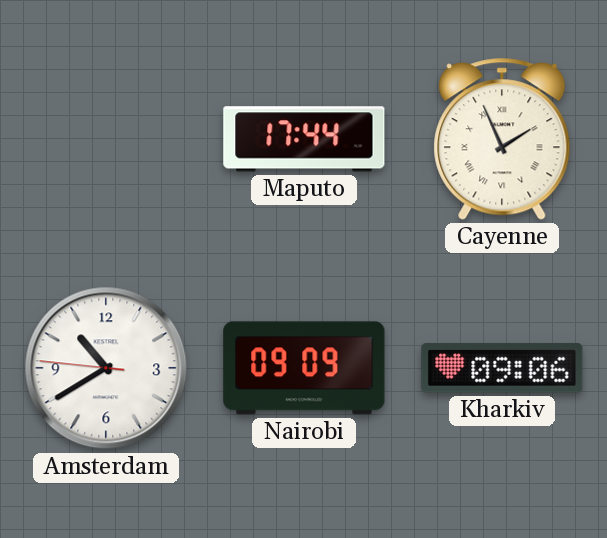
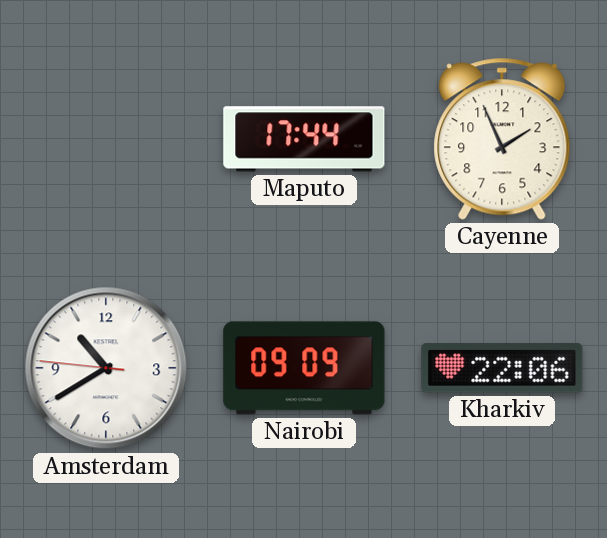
Cayenne numerals: Roman -> Arabic (502, 139)
Kharkiv: 09:06 -> 22:06 (502, 368)
